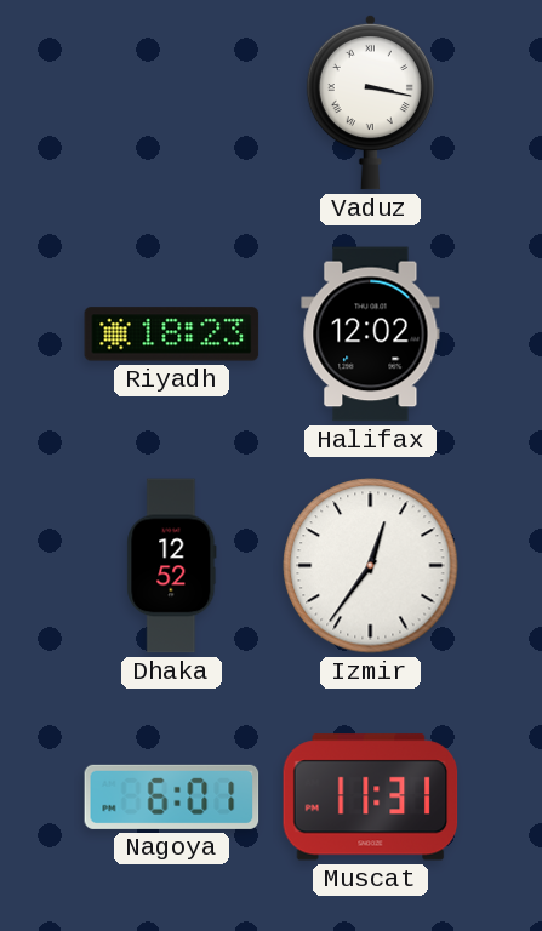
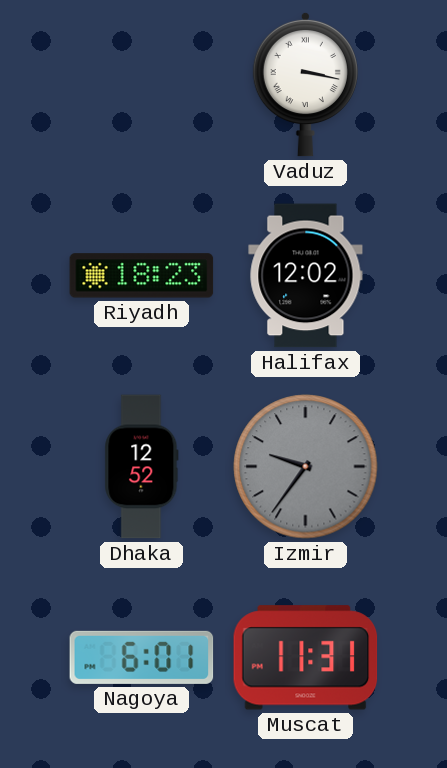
Izmir: 12:36 -> 9:36 (306, 467)
Izmir dial: white -> grey (306, 467)
